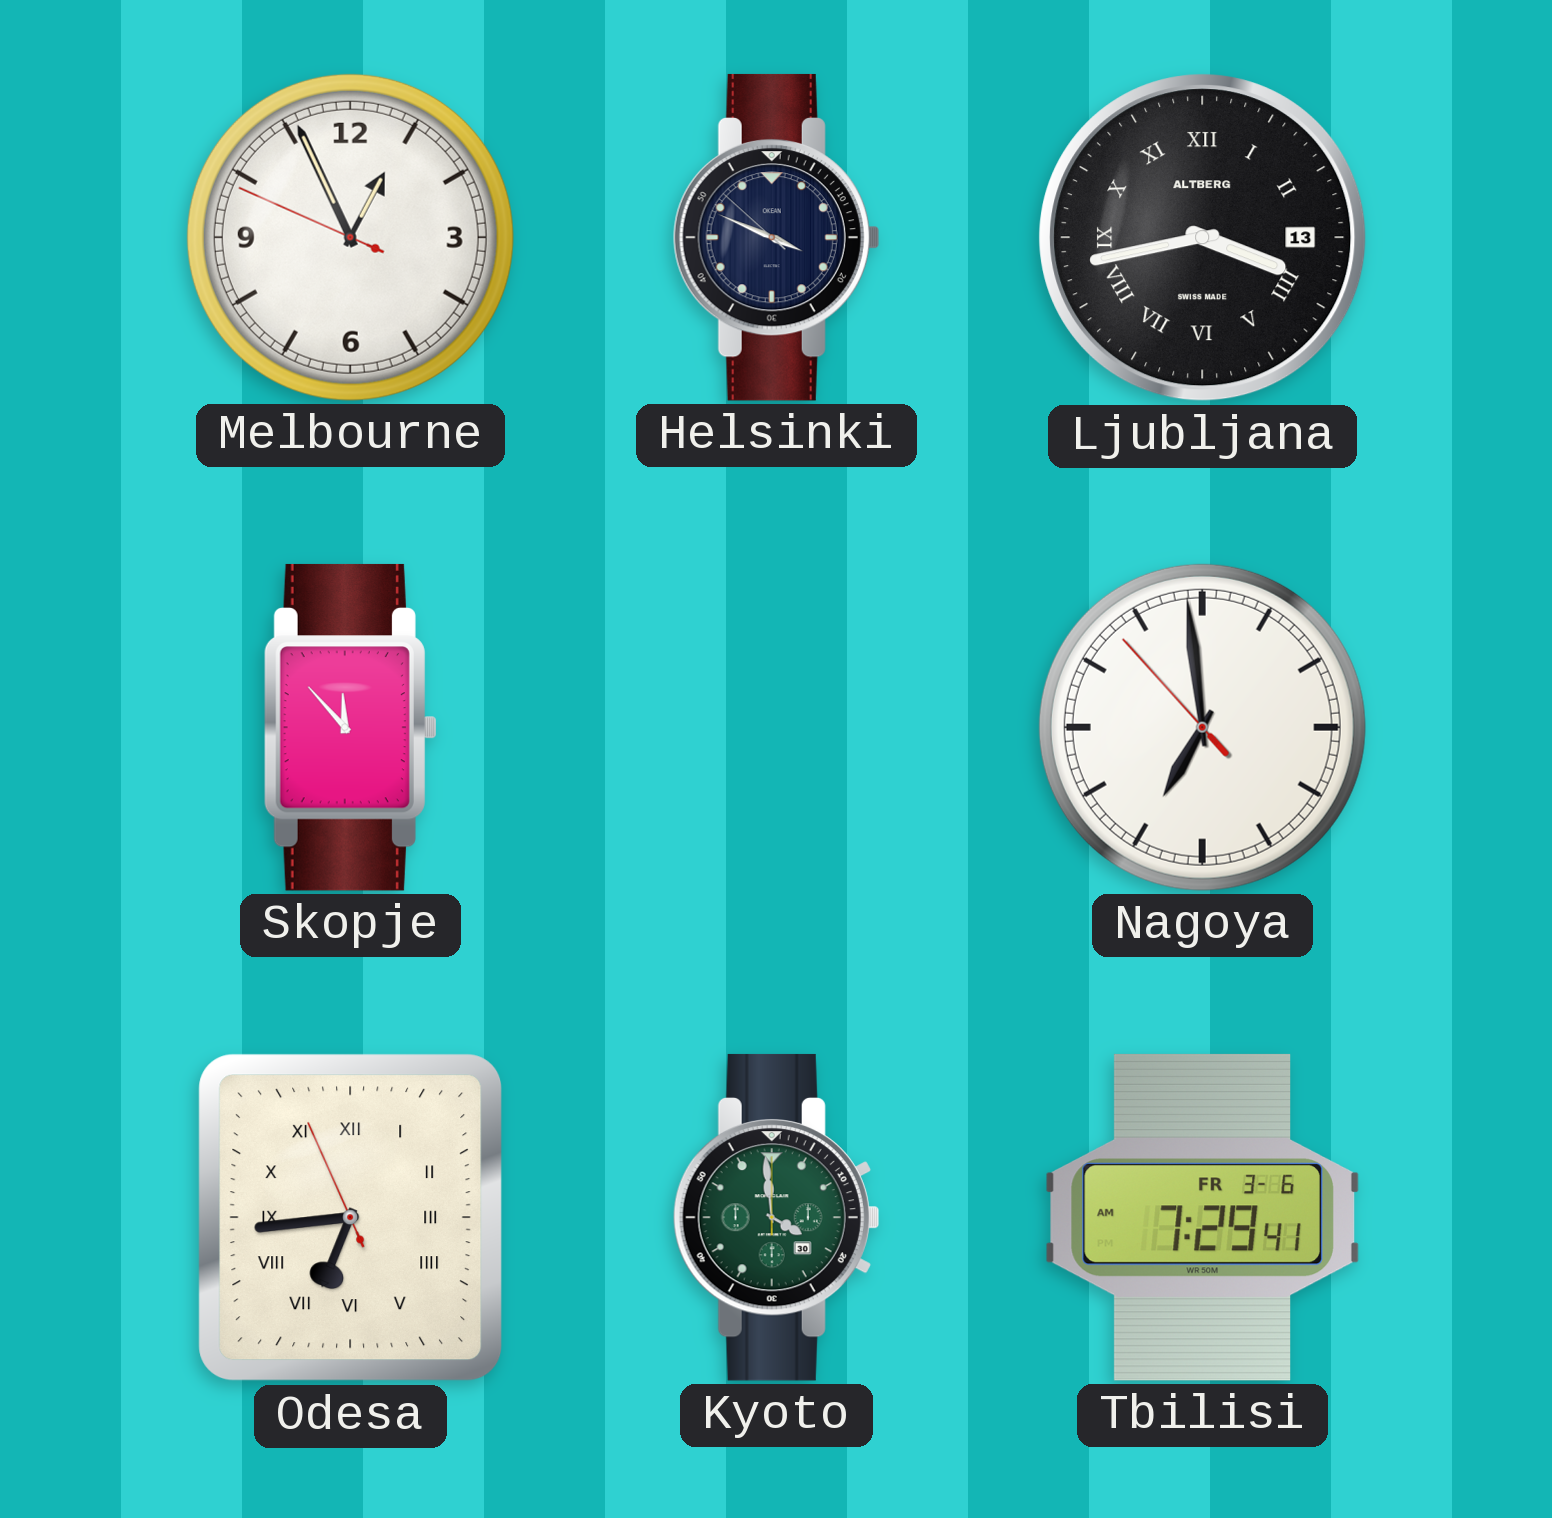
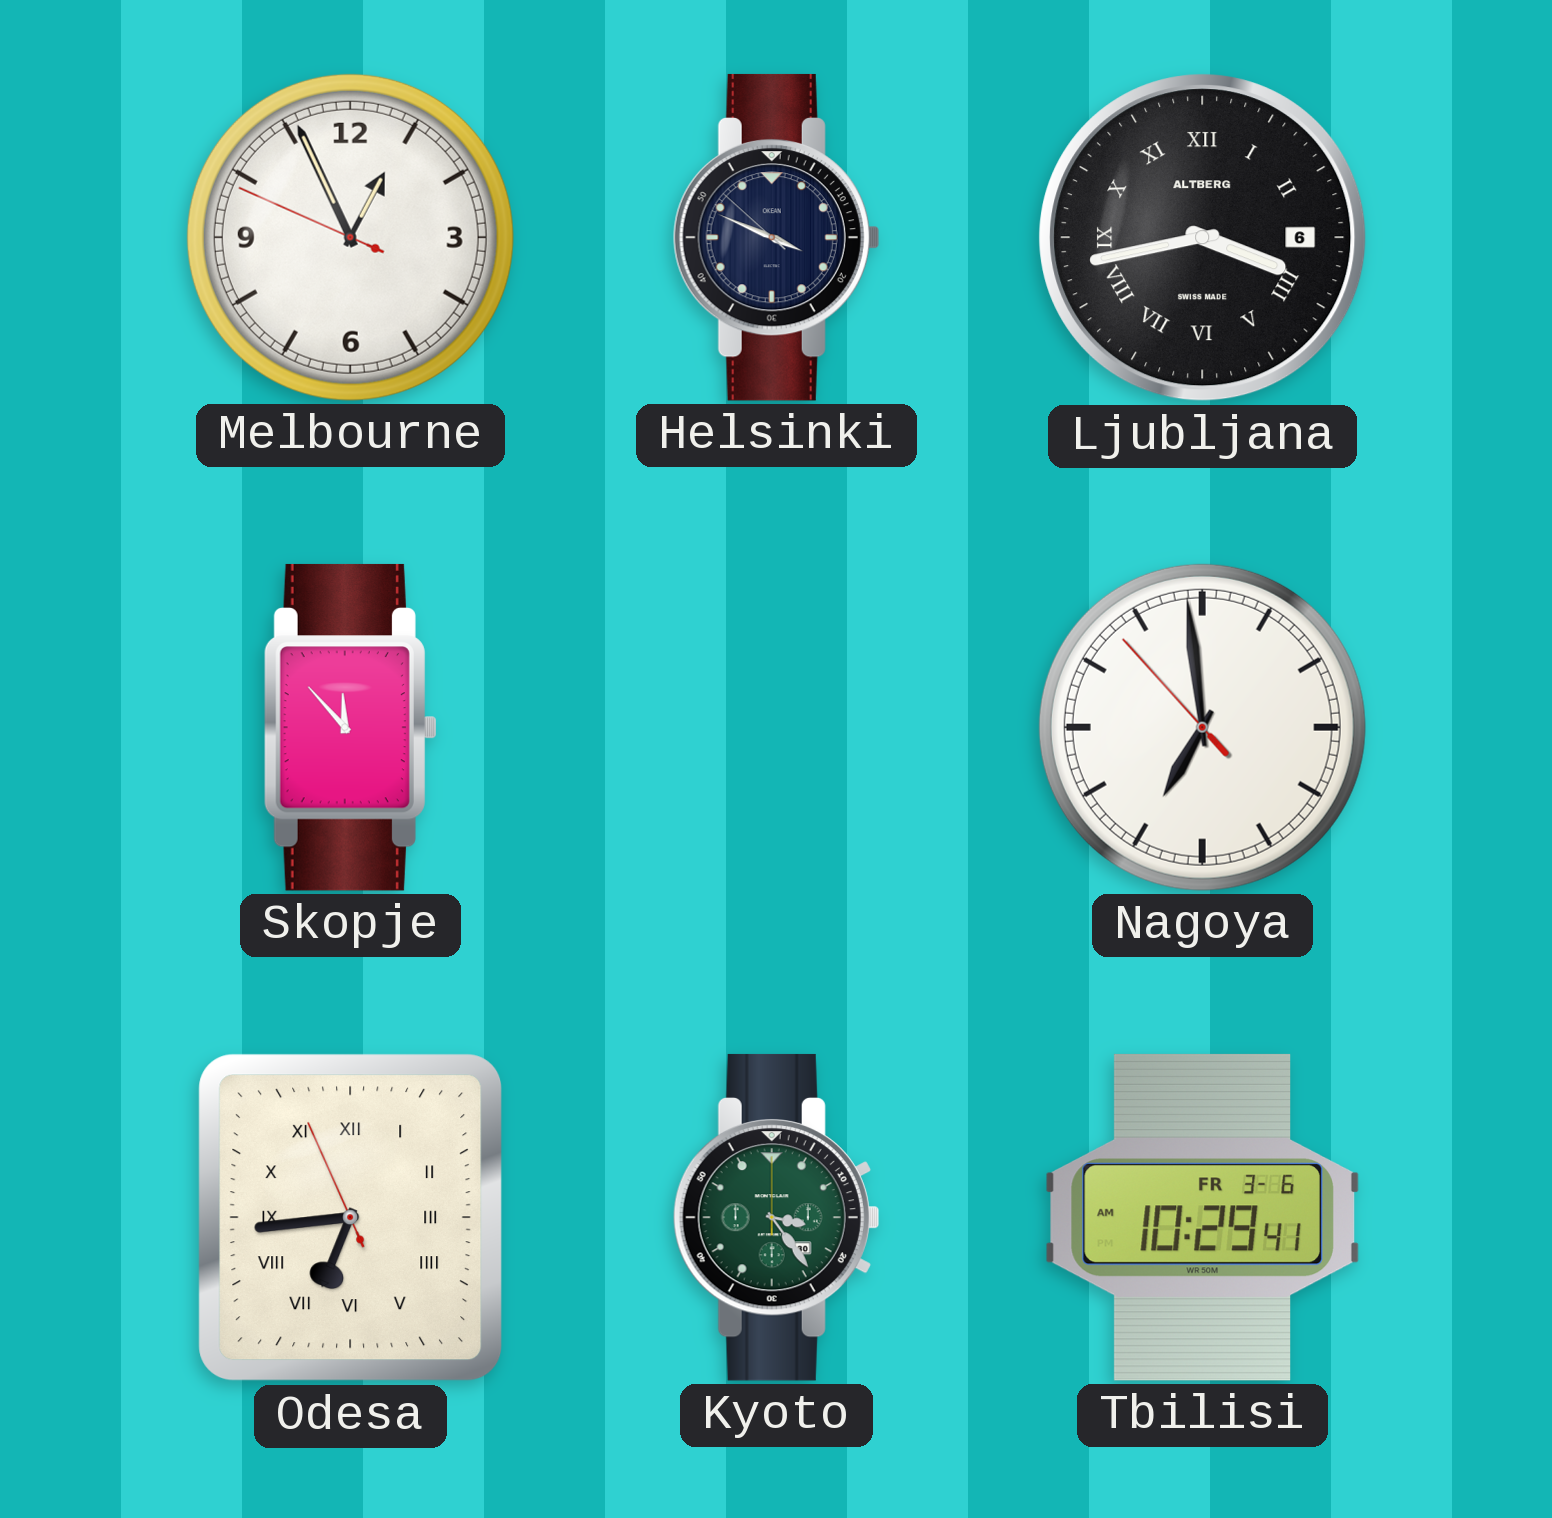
Ljubljana date: 13 -> 6 (1203, 238)
Kyoto: 3:59 -> 3:24 (776, 1217)
Tbilisi: 7:29 -> 10:29 (1202, 1217)
